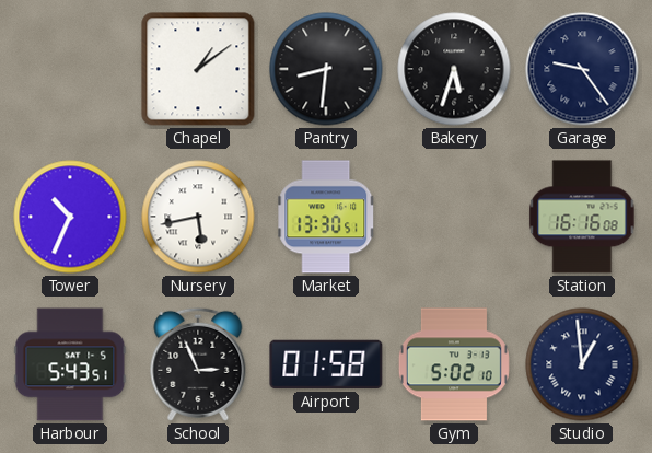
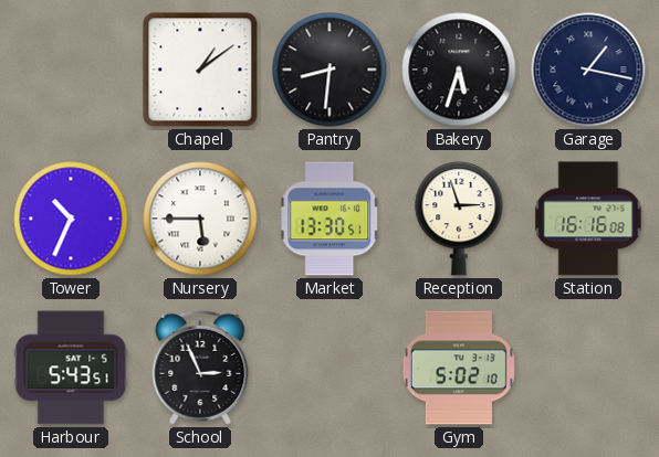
Garage: 9:24 -> 1:17 (588, 70)
Nursery: 5:43 -> 5:45 (200, 219)
Reception: none -> 2:57 (459, 219)
Airport: 01:58 -> none (326, 364)
Studio: 12:59 -> none (582, 364)
